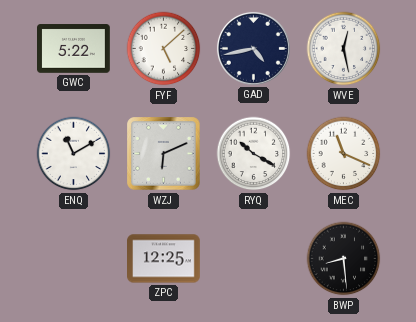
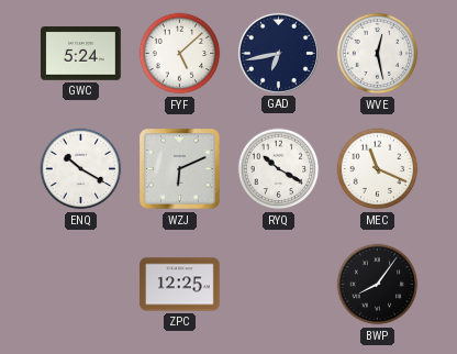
GWC: 5:22 -> 5:24 (81, 54)
GAD: 4:43 -> 6:43 (278, 53)
ENQ: 11:10 -> 10:20 (81, 169)
BWP: 8:29 -> 8:06 (378, 285)
